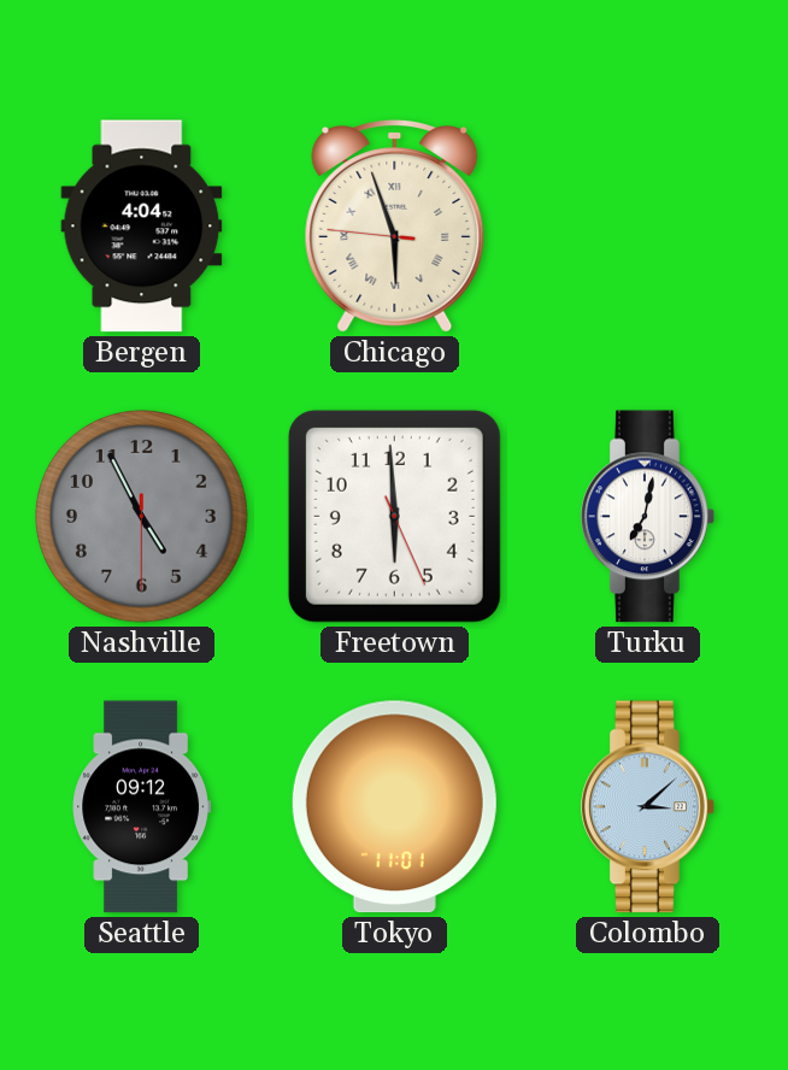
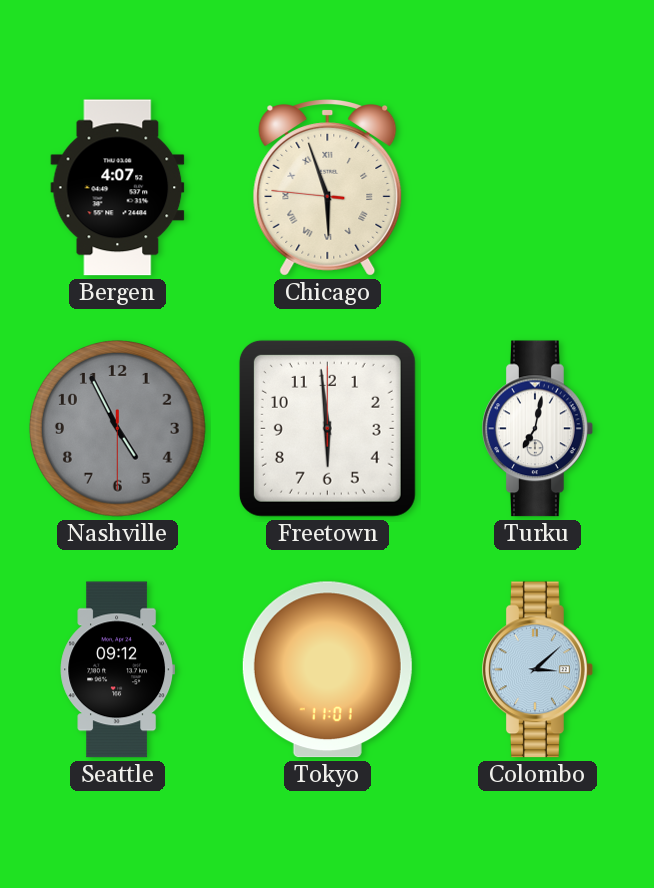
Bergen: 4:04 -> 4:07 (118, 188)
Freetown: 5:59:26 -> 5:59:00 (327, 428)
